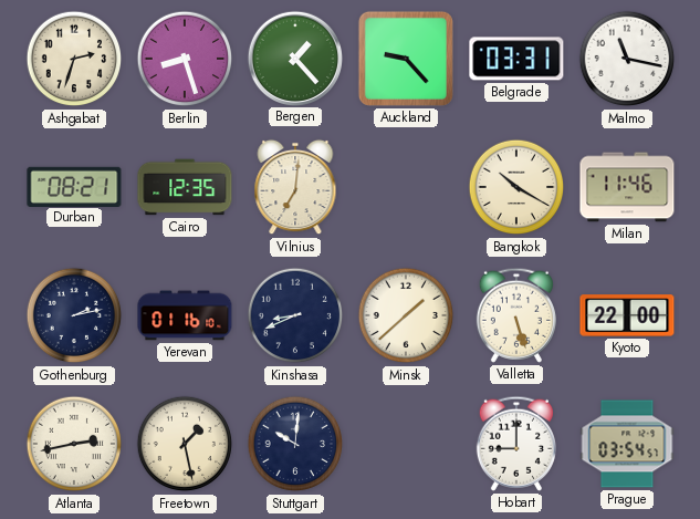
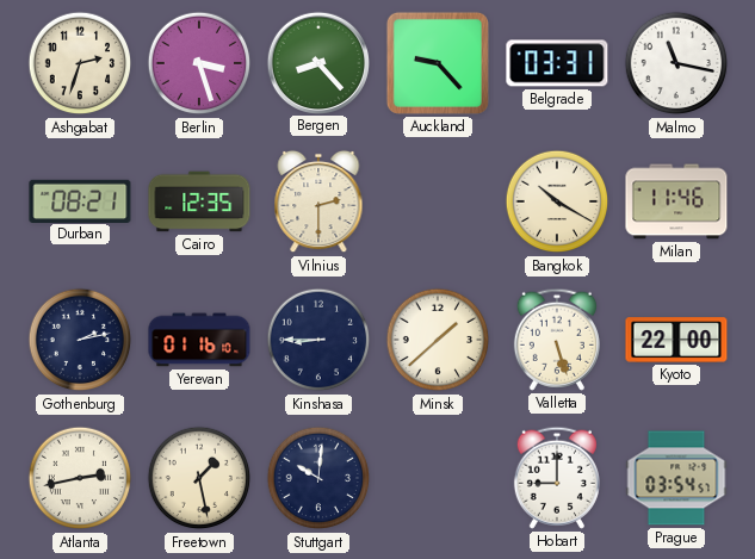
Berlin: 8:27 -> 3:27 (199, 63)
Bergen: 1:23 -> 8:23 (317, 62)
Vilnius: 7:01 -> 2:30 (318, 201)
Kinshasa: 8:41 -> 8:45 (318, 340)
